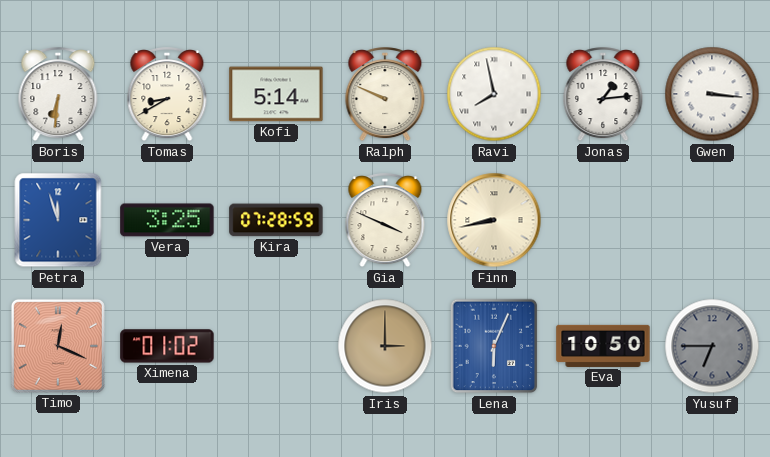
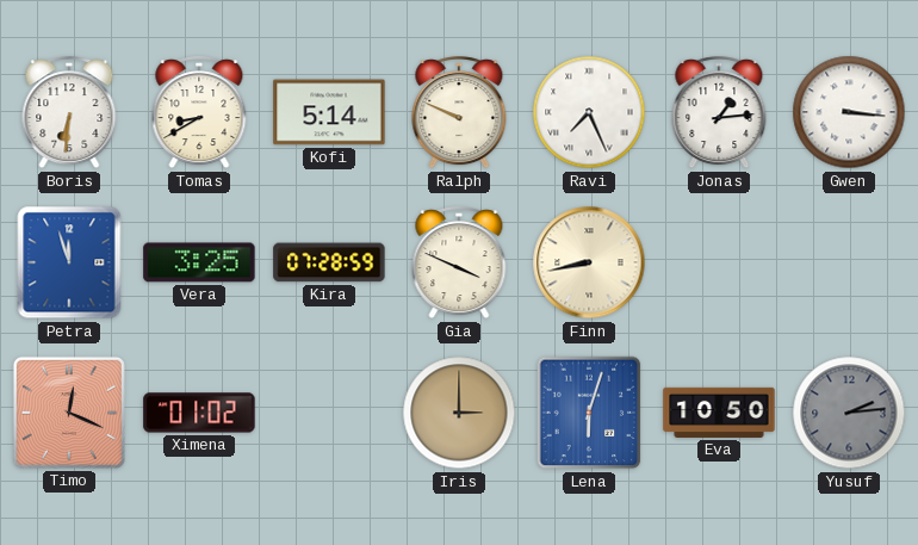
Ravi: 7:58 -> 7:26 (589, 112)
Lena: 6:04 -> 6:03 (589, 413)
Yusuf: 6:45 -> 2:14 (849, 413)
